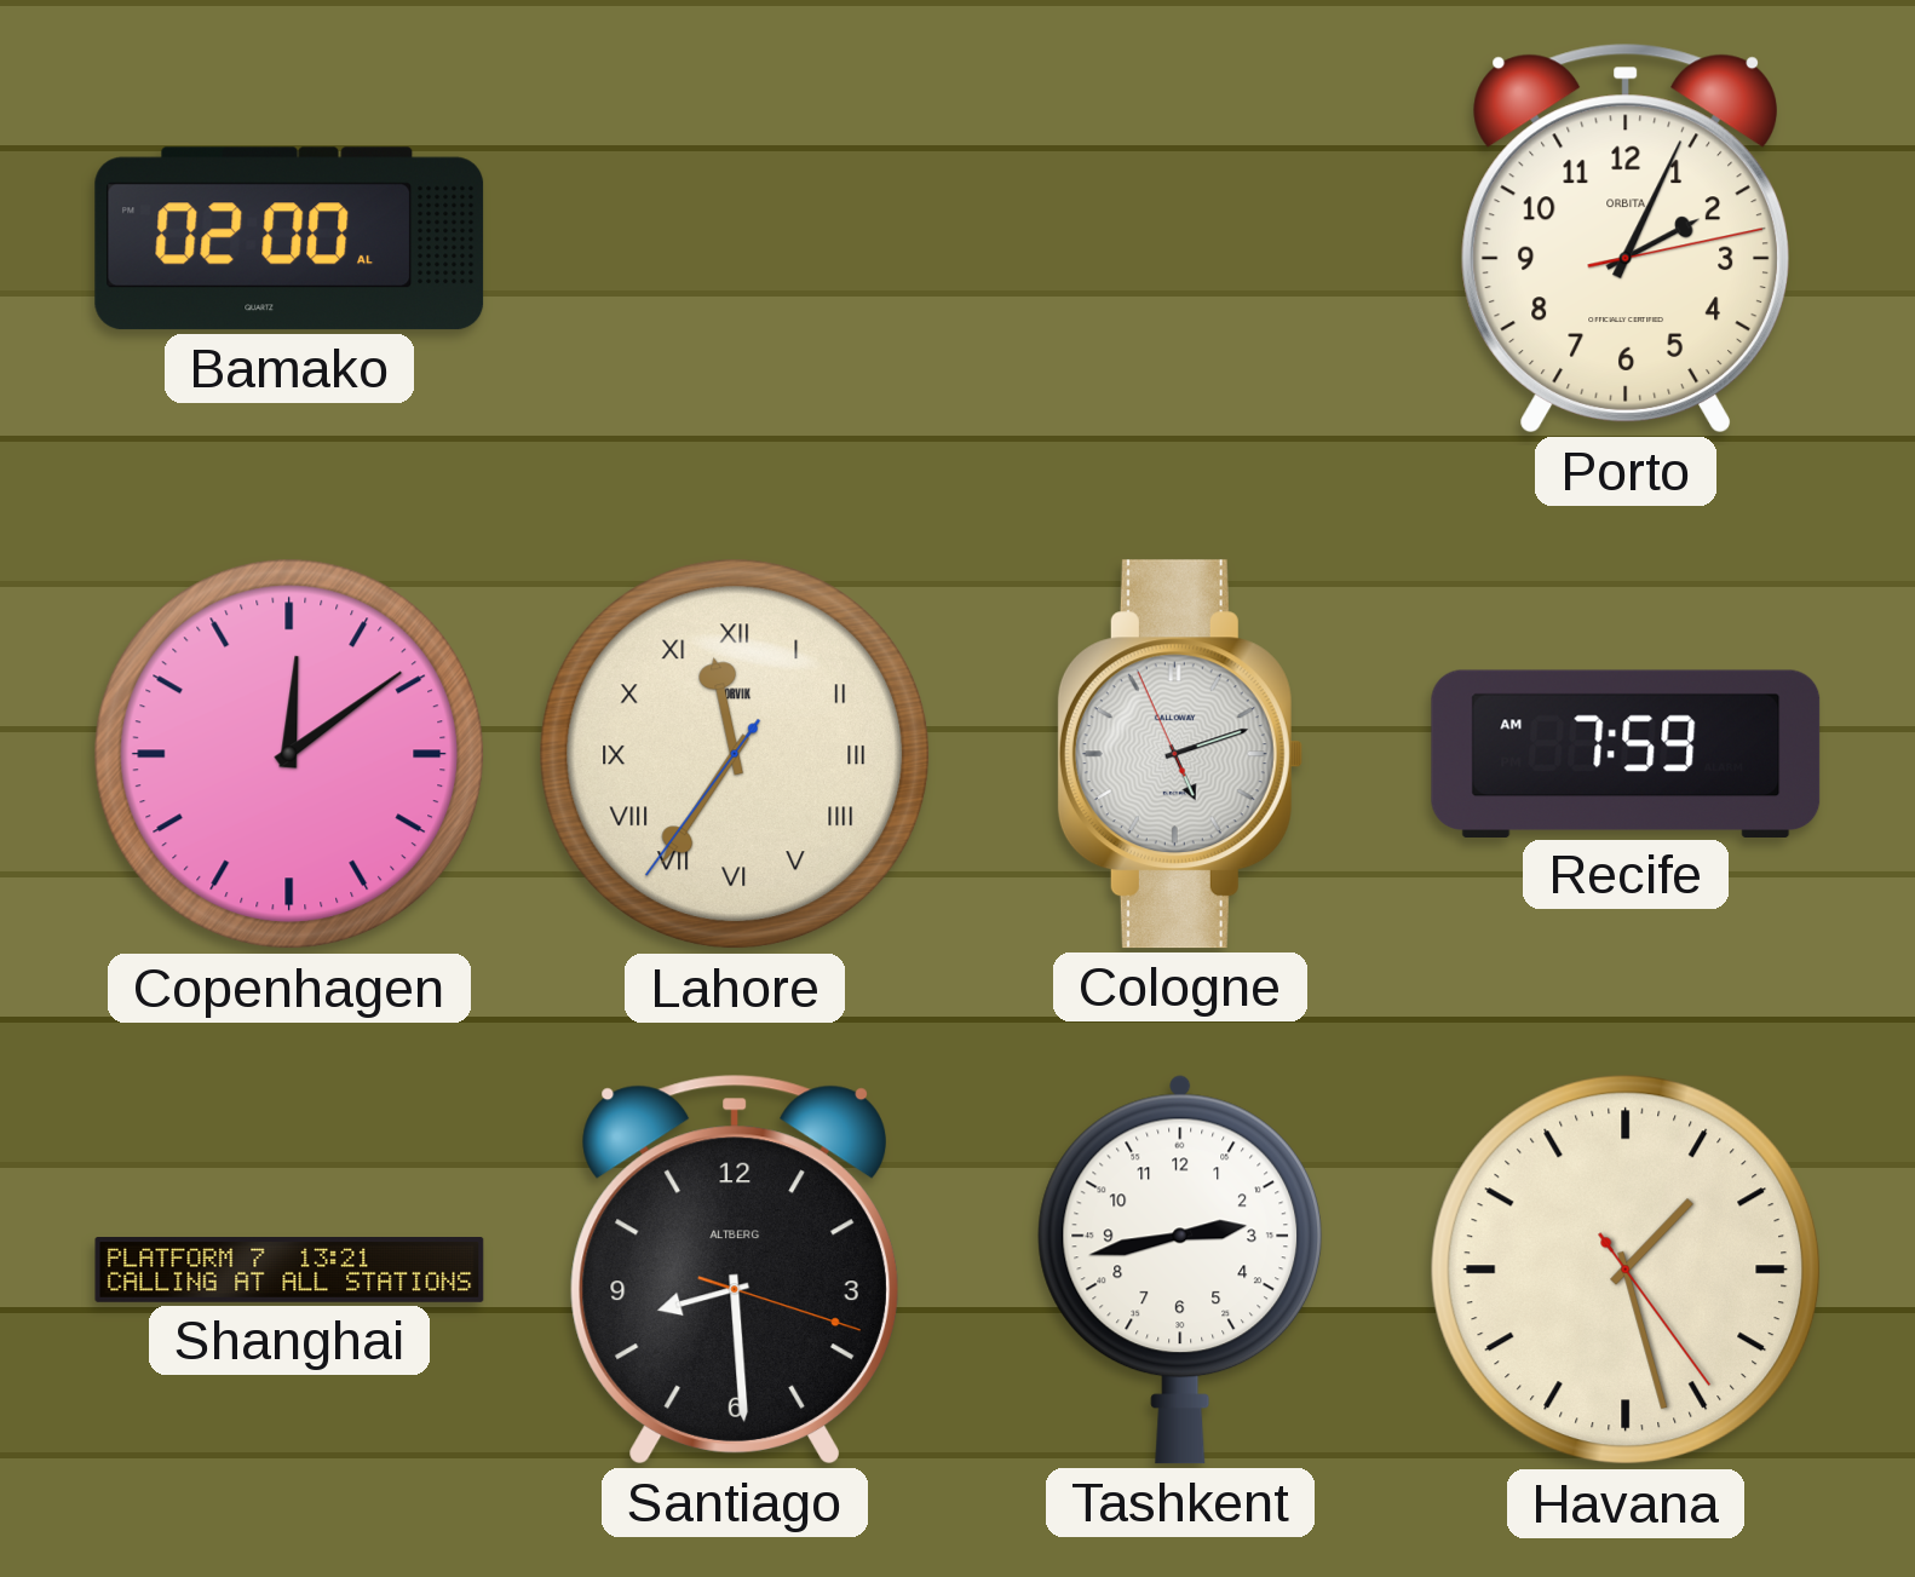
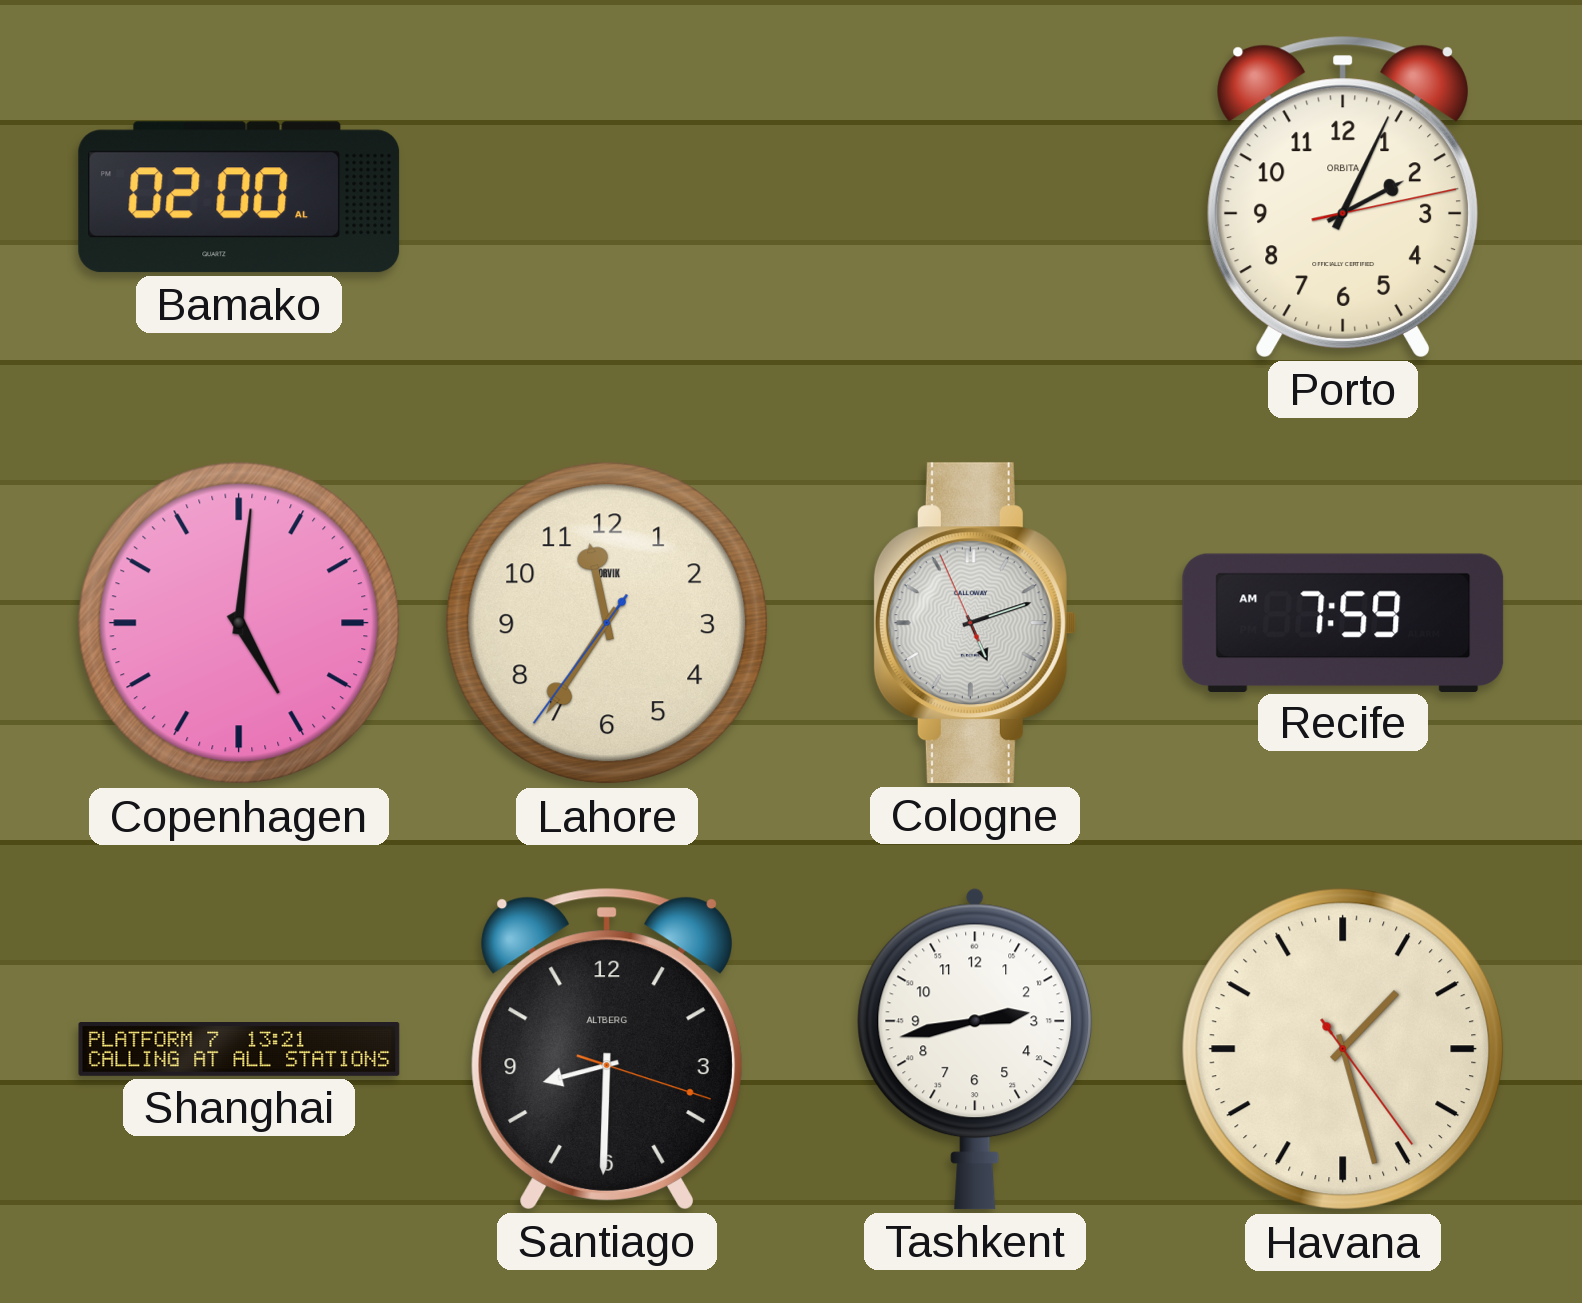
Copenhagen: 12:09 -> 5:01 (239, 623)
Lahore numerals: Roman -> Arabic (607, 623)
Santiago: 8:29 -> 8:30 (607, 1049)
